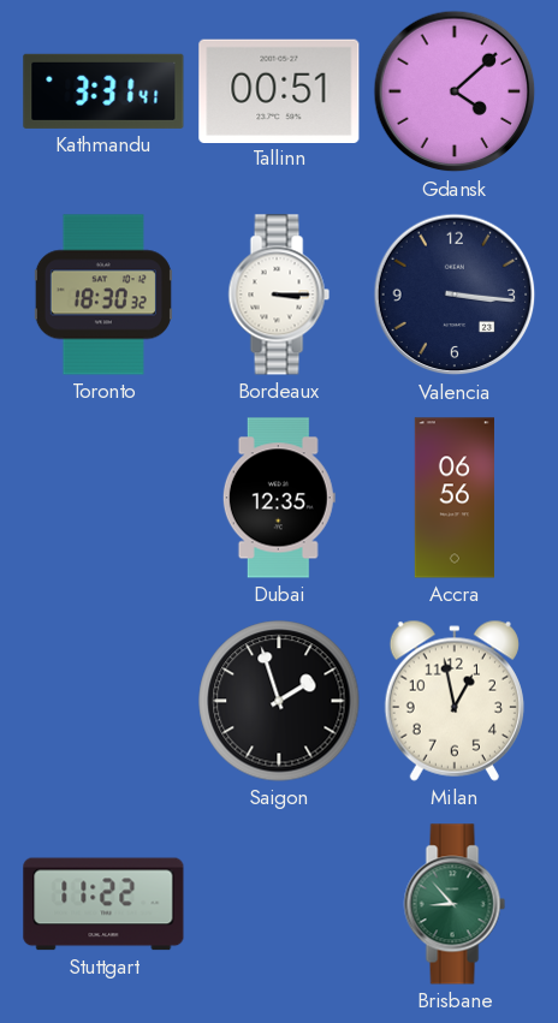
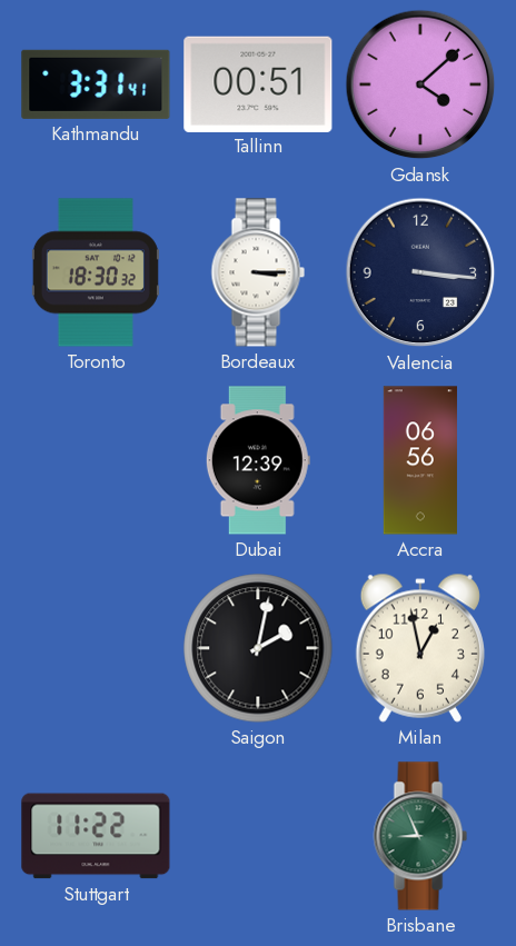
Dubai: 12:35 -> 12:39 (258, 460)
Saigon: 1:57 -> 2:02 (258, 648)
Brisbane: 8:53 -> 8:56 (420, 836)
